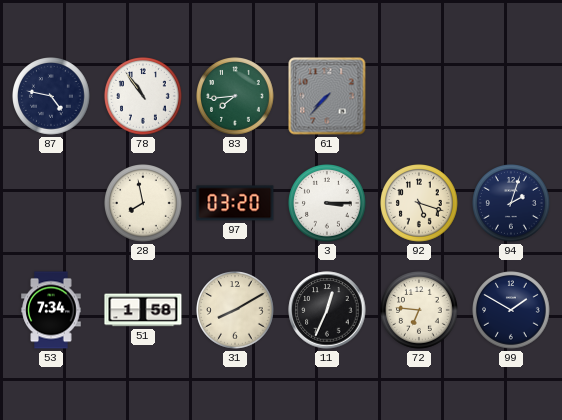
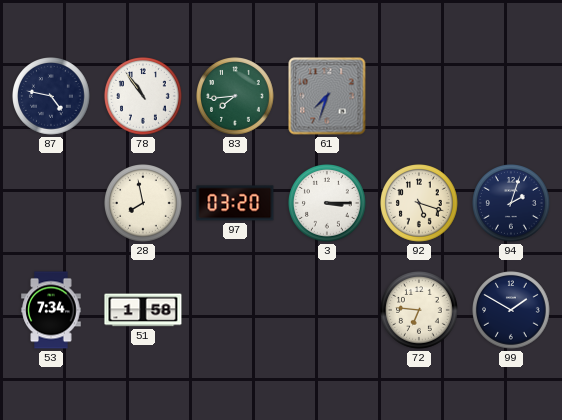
61: 7:37 -> 7:33 (327, 96)
31: 8:10 -> none (236, 311)
11: 12:34 -> none (327, 310)
